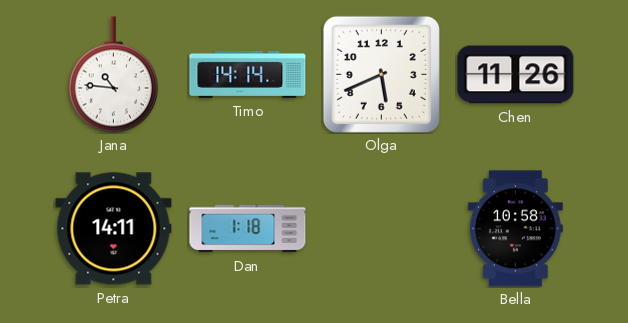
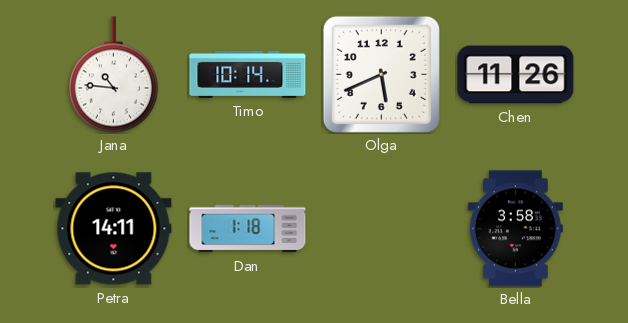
Timo: 14:14 -> 10:14 (248, 74)
Bella: 10:58 -> 3:58 (515, 229)
